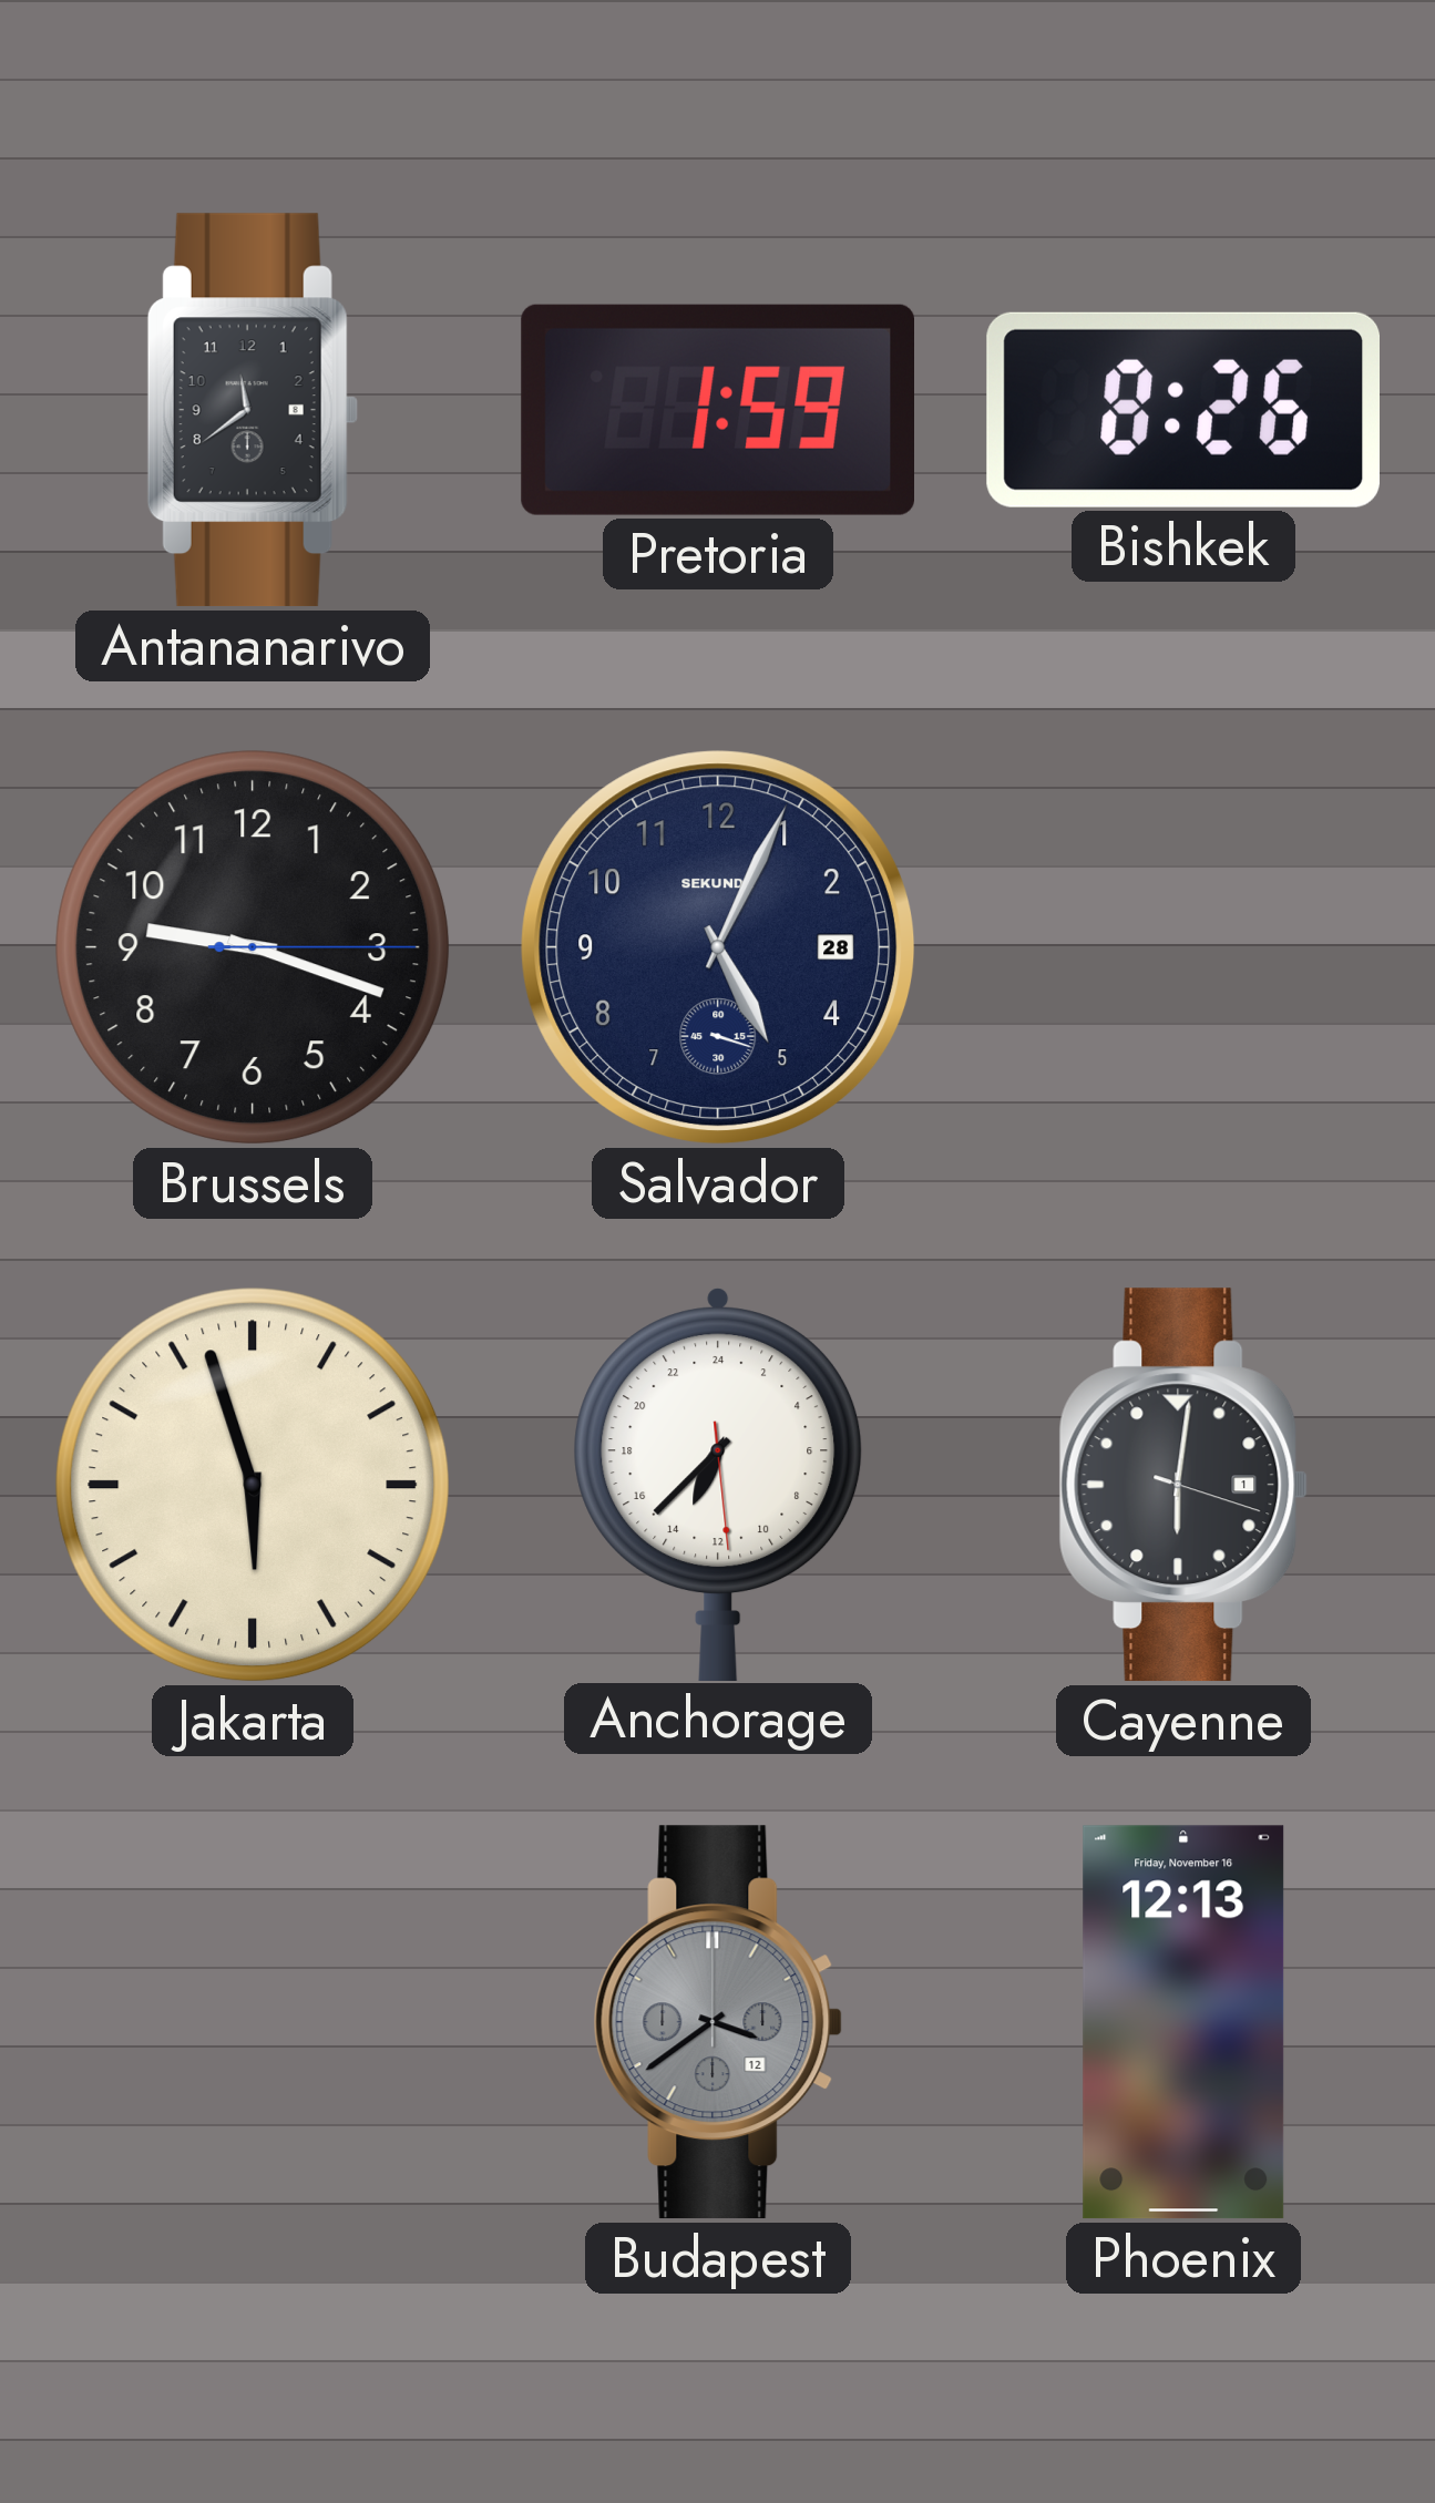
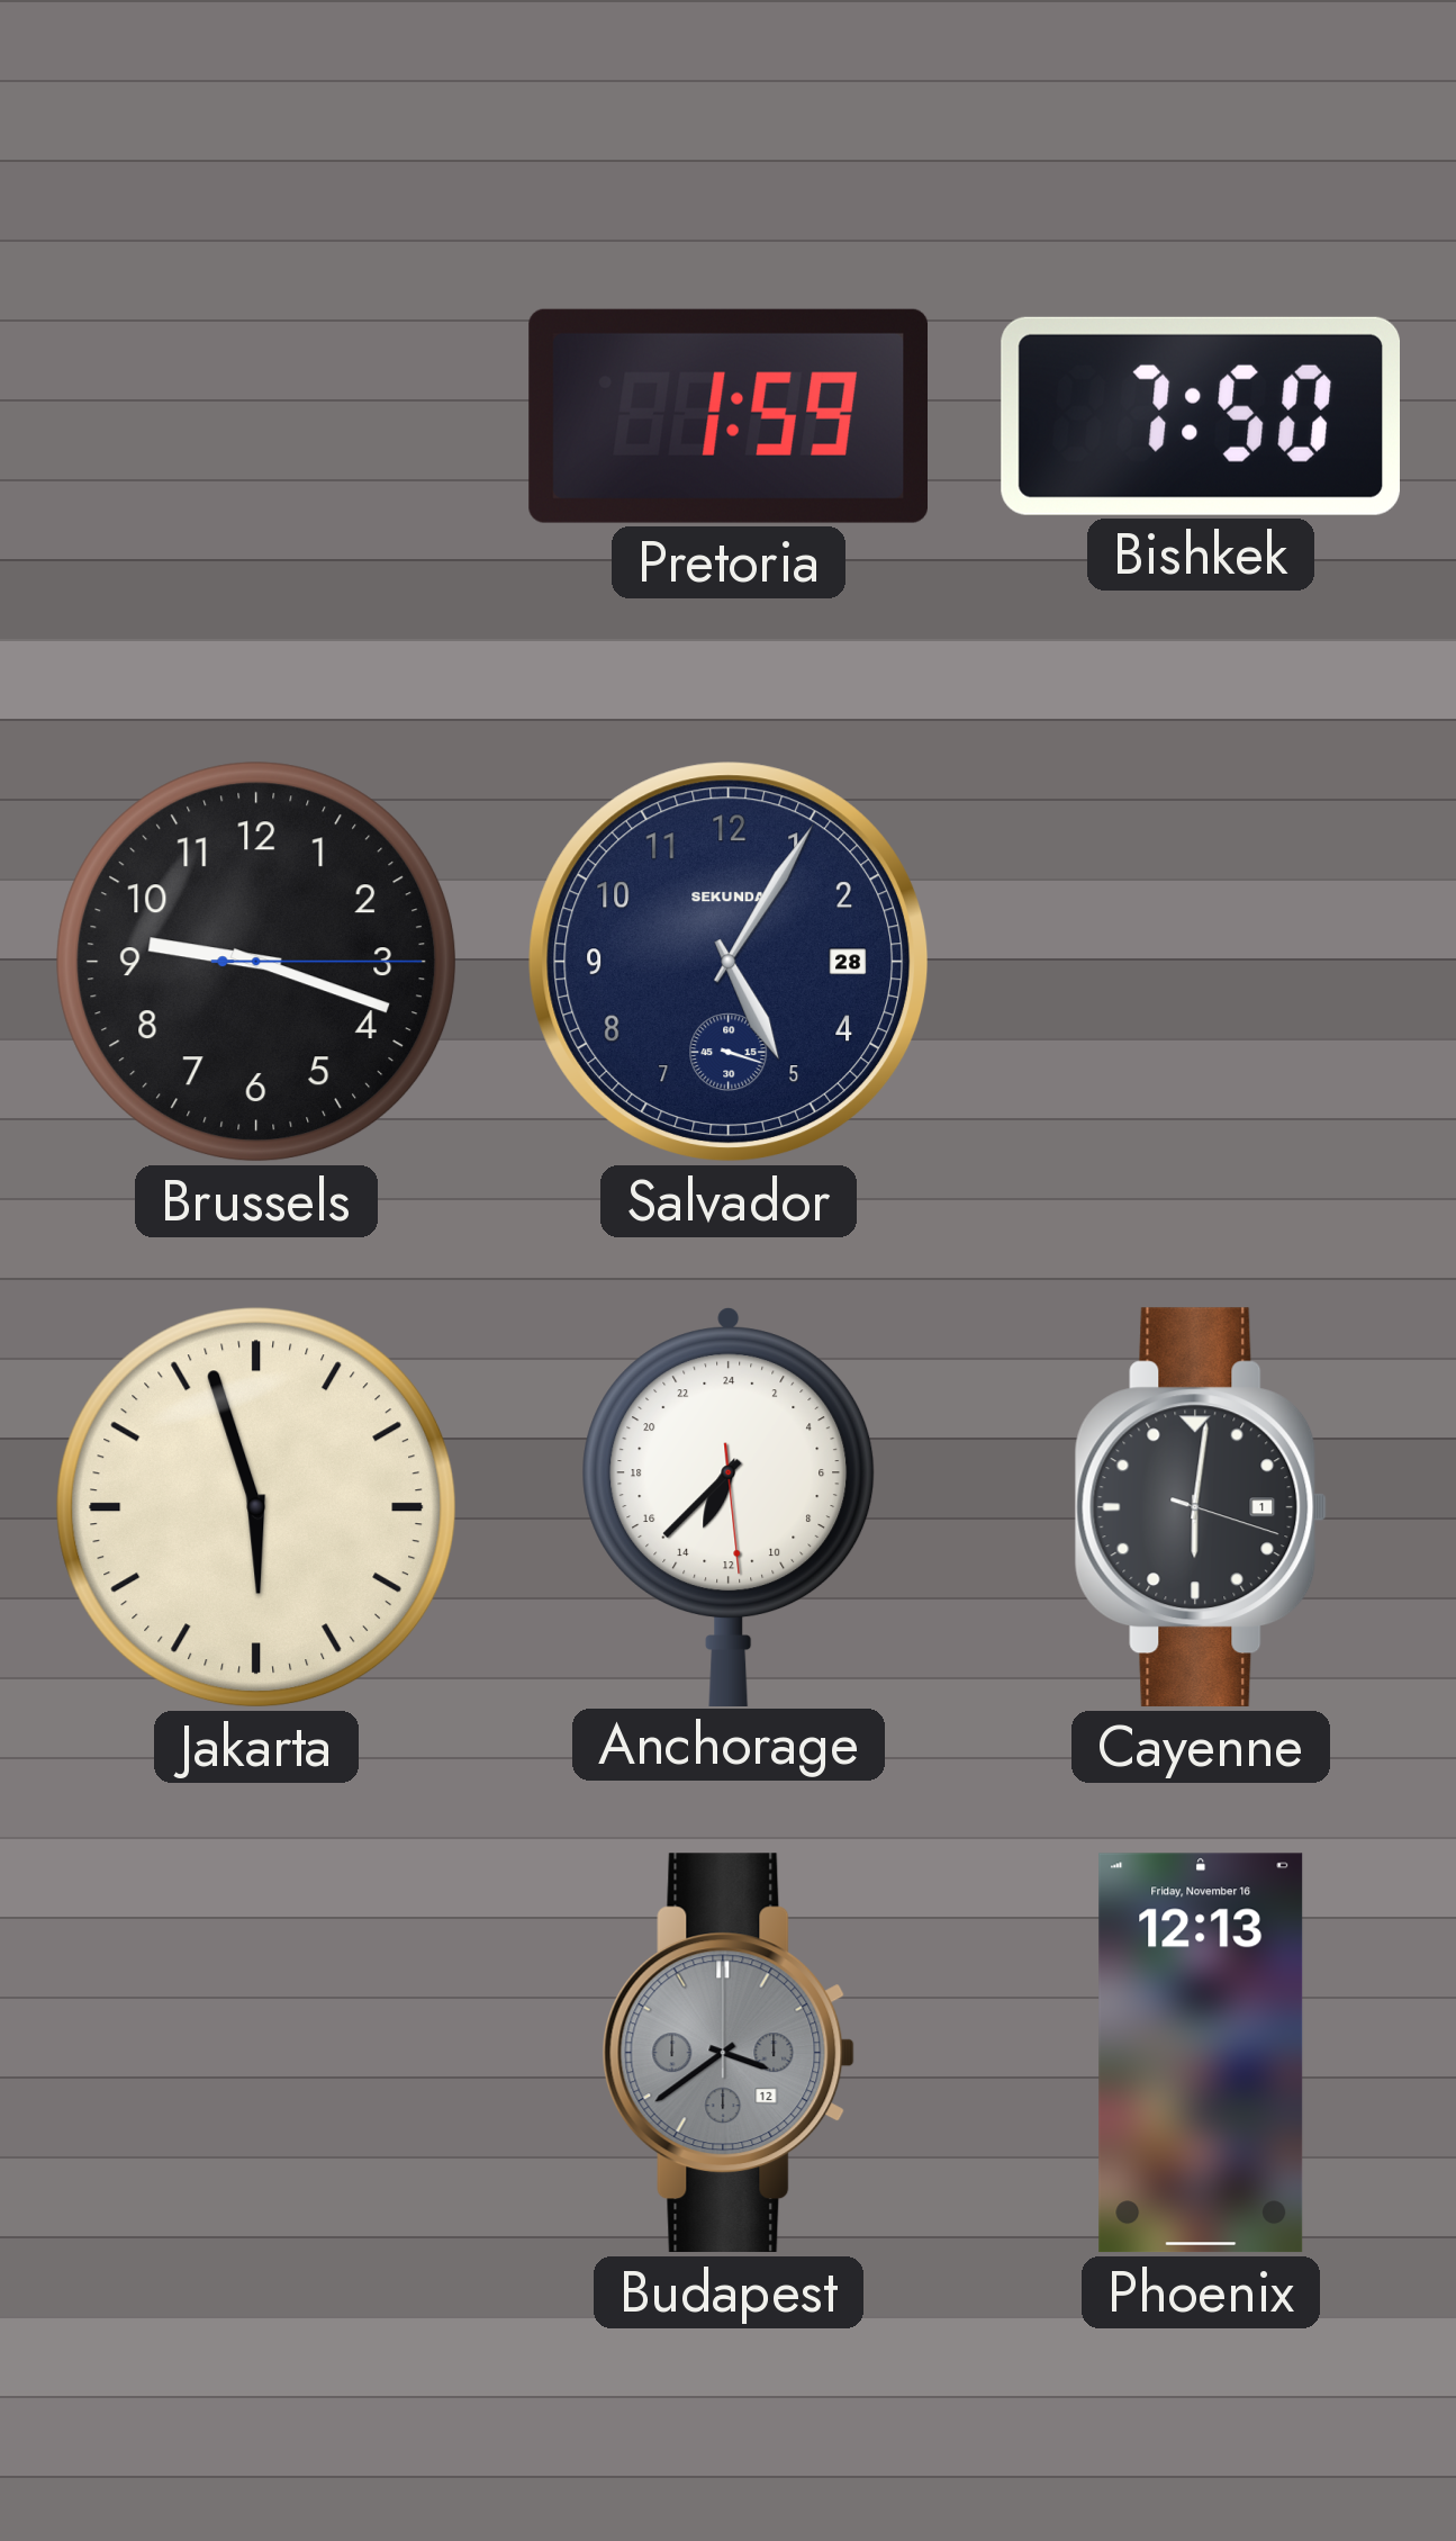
Antananarivo: 11:39 -> none (253, 410)
Bishkek: 8:26 -> 7:50 (1200, 416)
Salvador: 5:04 -> 5:05 (729, 962)
